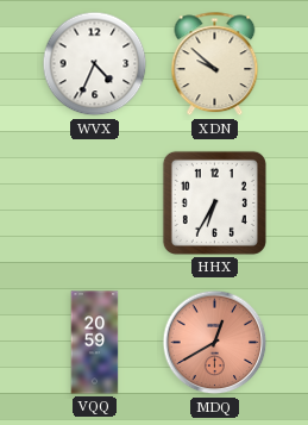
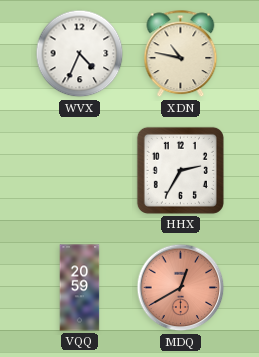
XDN: 9:52 -> 10:47 (181, 54)
HHX: 6:35 -> 2:35 (180, 170)
